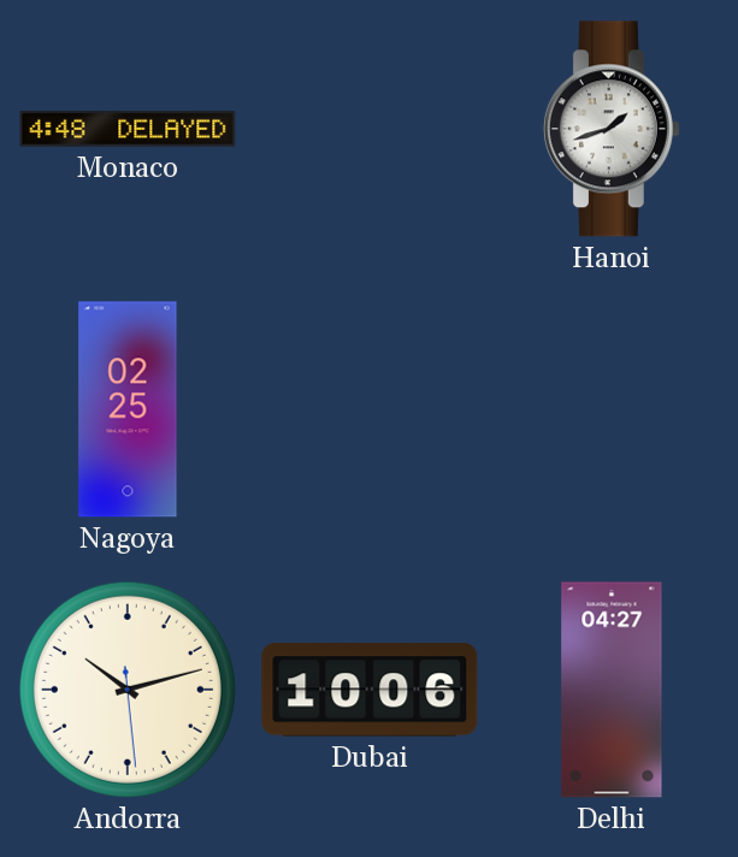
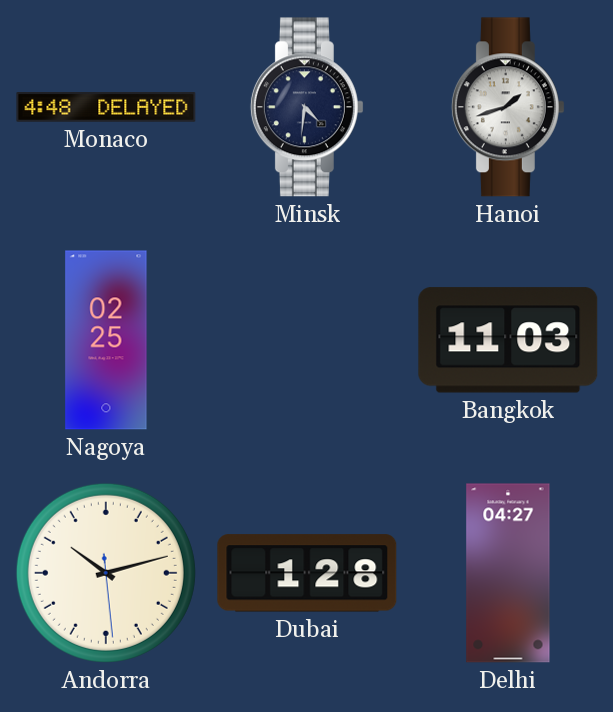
Minsk: none -> 4:31 (307, 107)
Bangkok: none -> 11:03 (508, 340)
Dubai: 10:06 -> 1:28 (307, 573)
